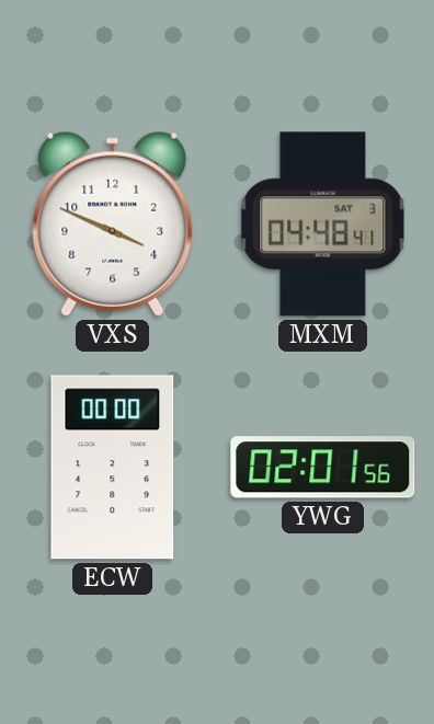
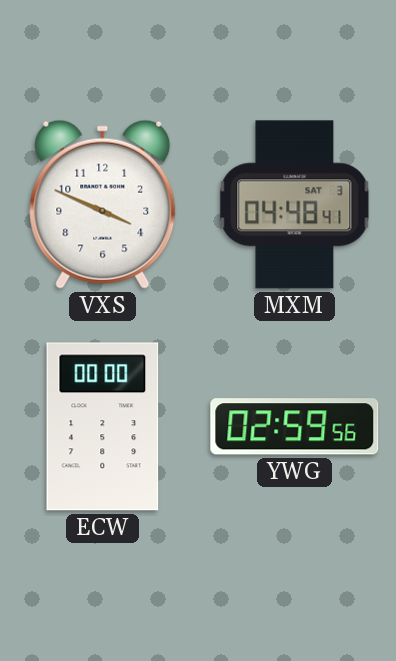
YWG: 02:01 -> 02:59 (295, 427)
